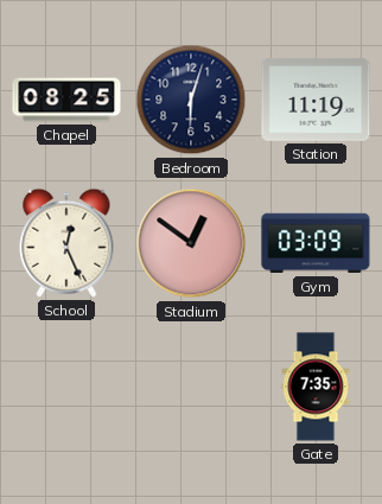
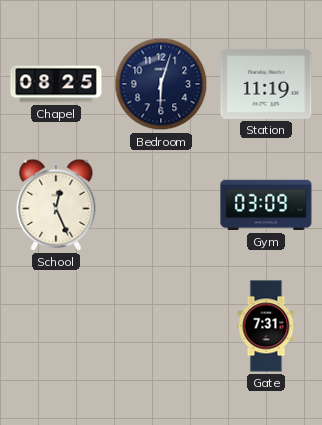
Stadium: 12:51 -> none (191, 243)
Gate: 7:35 -> 7:31 (266, 326)
